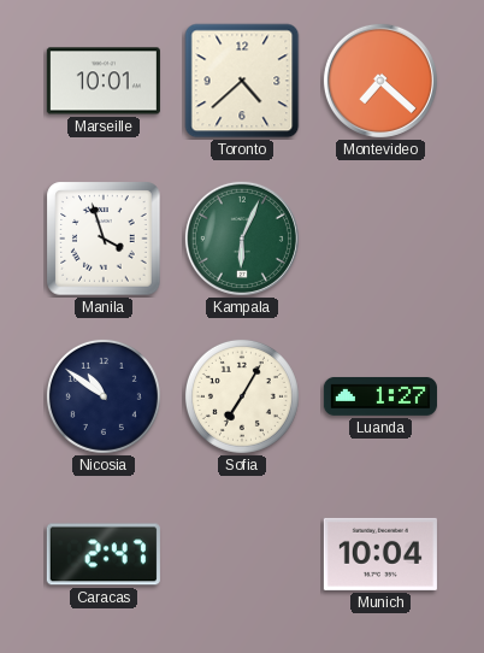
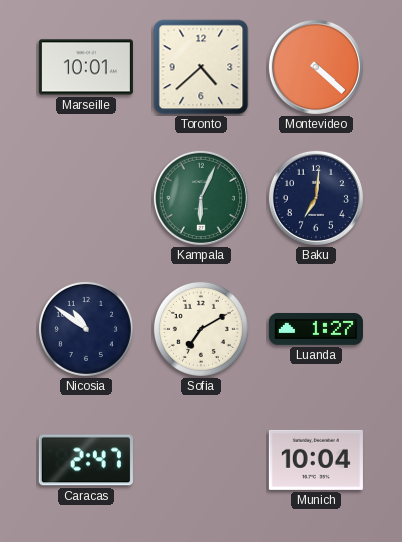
Montevideo: 7:22 -> 4:22 (316, 67)
Manila: 3:57 -> none (104, 239)
Baku: none -> 7:01 (316, 198)
Sofia: 7:05 -> 7:10 (201, 329)
